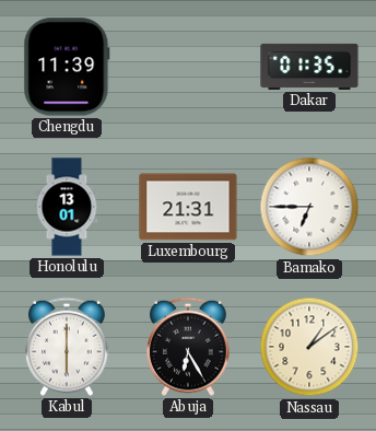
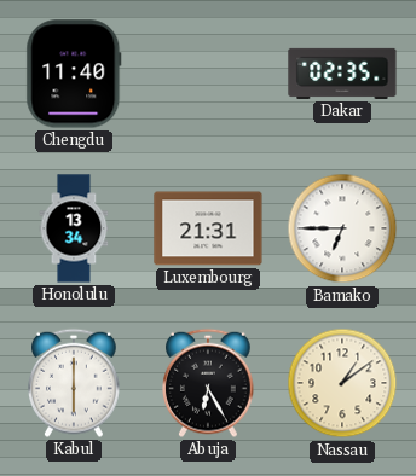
Chengdu: 11:39 -> 11:40 (74, 74)
Dakar: 01:35 -> 02:35 (342, 74)
Honolulu: 13:01 -> 13:34 (74, 228)
